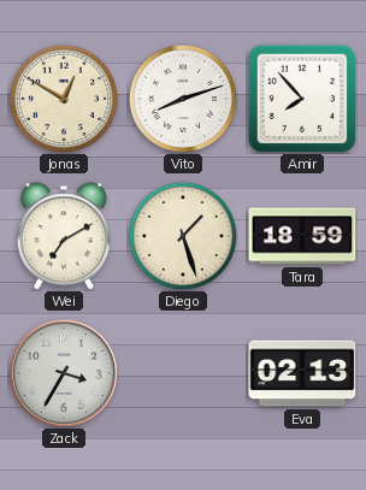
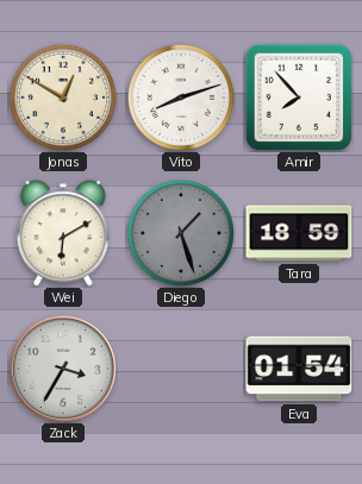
Wei: 7:10 -> 6:10 (63, 233)
Diego dial: cream -> grey (181, 233)
Eva: 02:13 -> 01:54 (299, 369)
